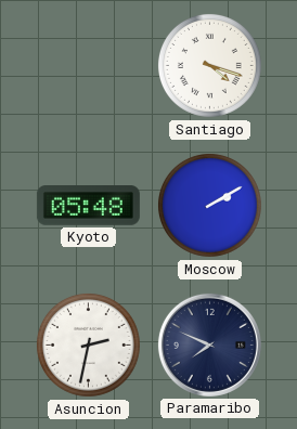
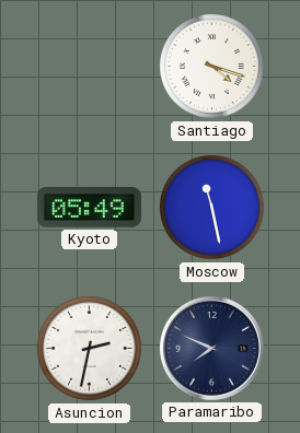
Kyoto: 05:48 -> 05:49 (89, 208)
Moscow: 2:10 -> 11:28 (211, 207)
